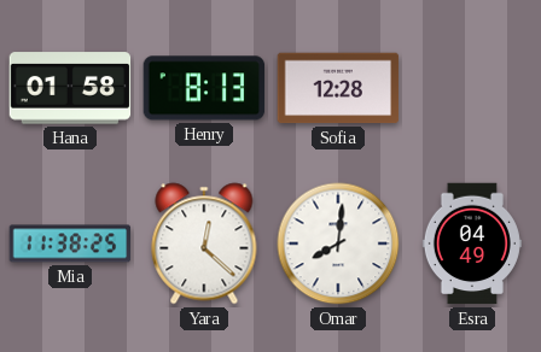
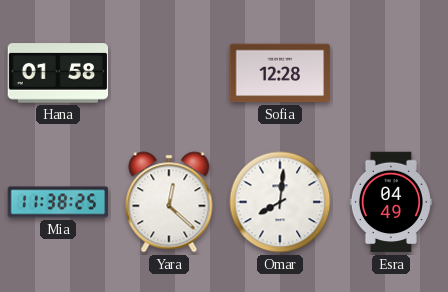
Henry: 8:13 -> none (204, 88)
